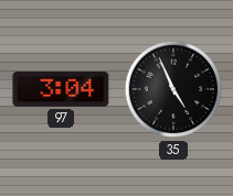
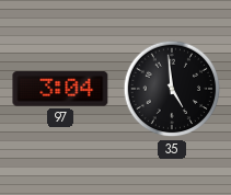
35: 4:56 -> 4:59 (172, 89)
